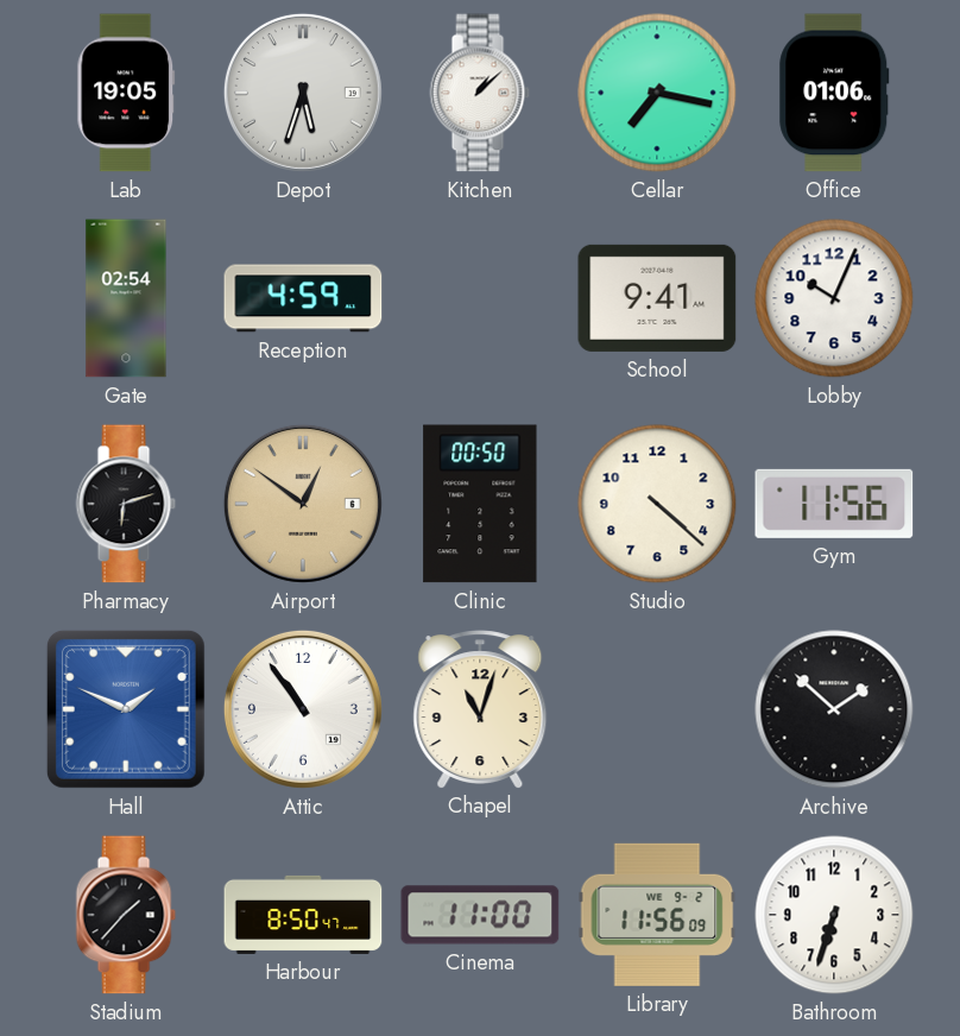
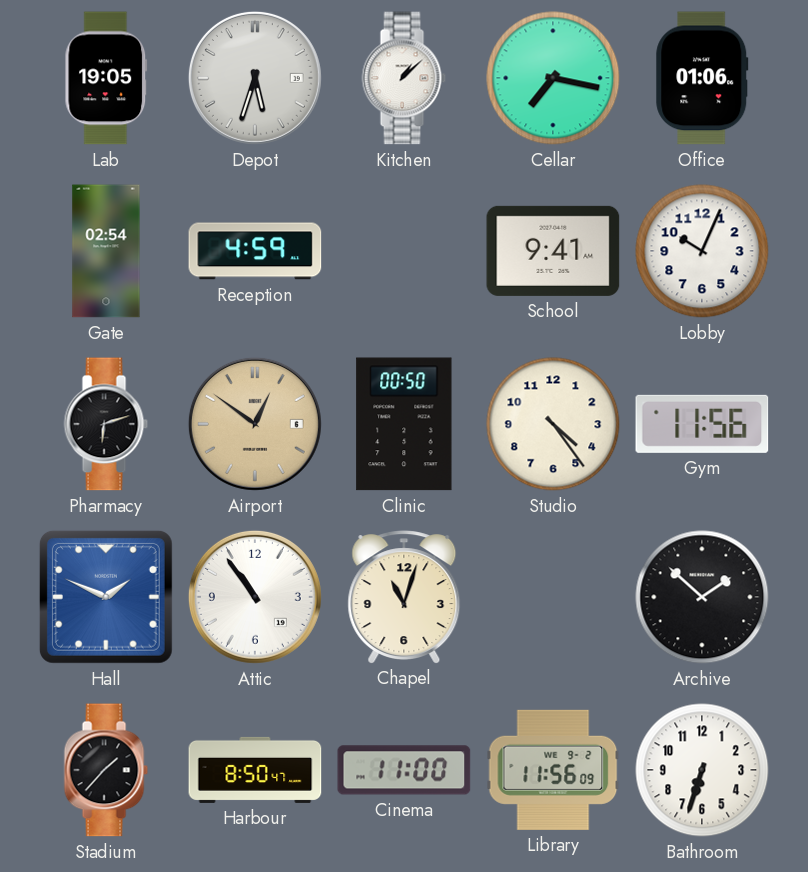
Studio: 4:22 -> 4:24 (553, 424)
